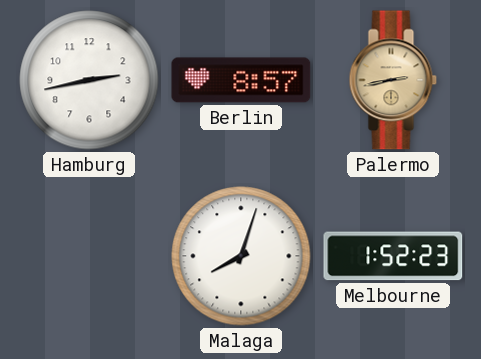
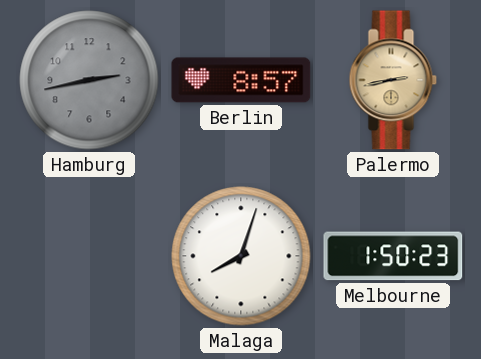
Hamburg dial: white -> grey (89, 80)
Melbourne: 1:52 -> 1:50 (393, 256)
